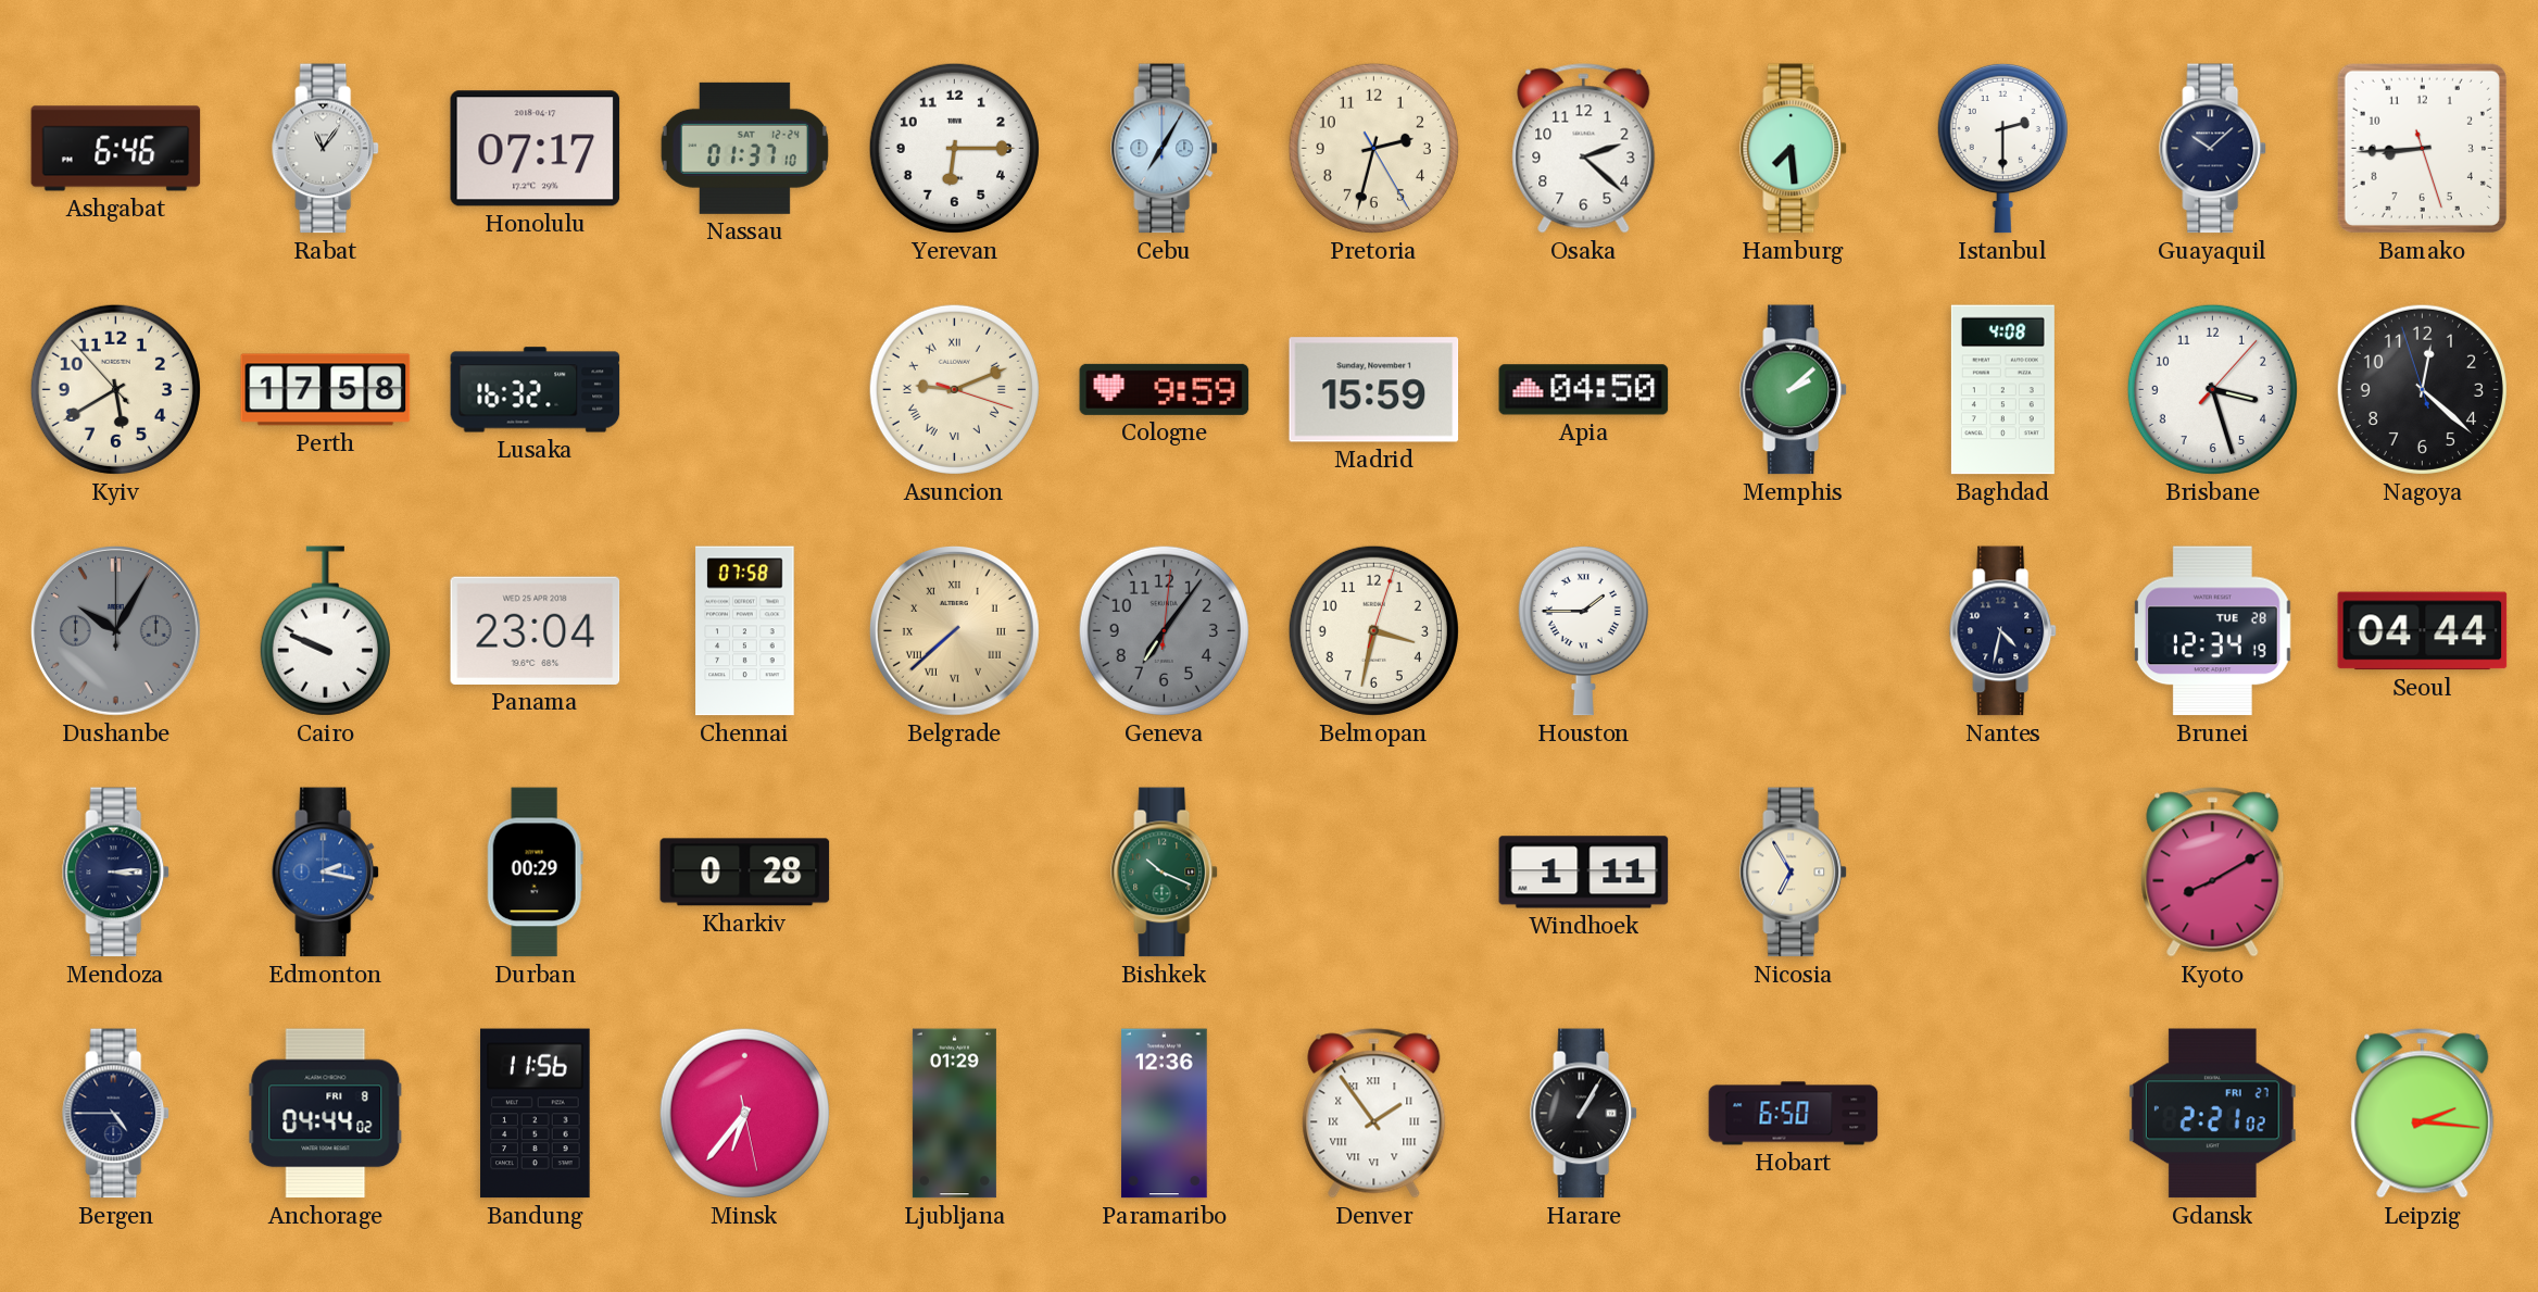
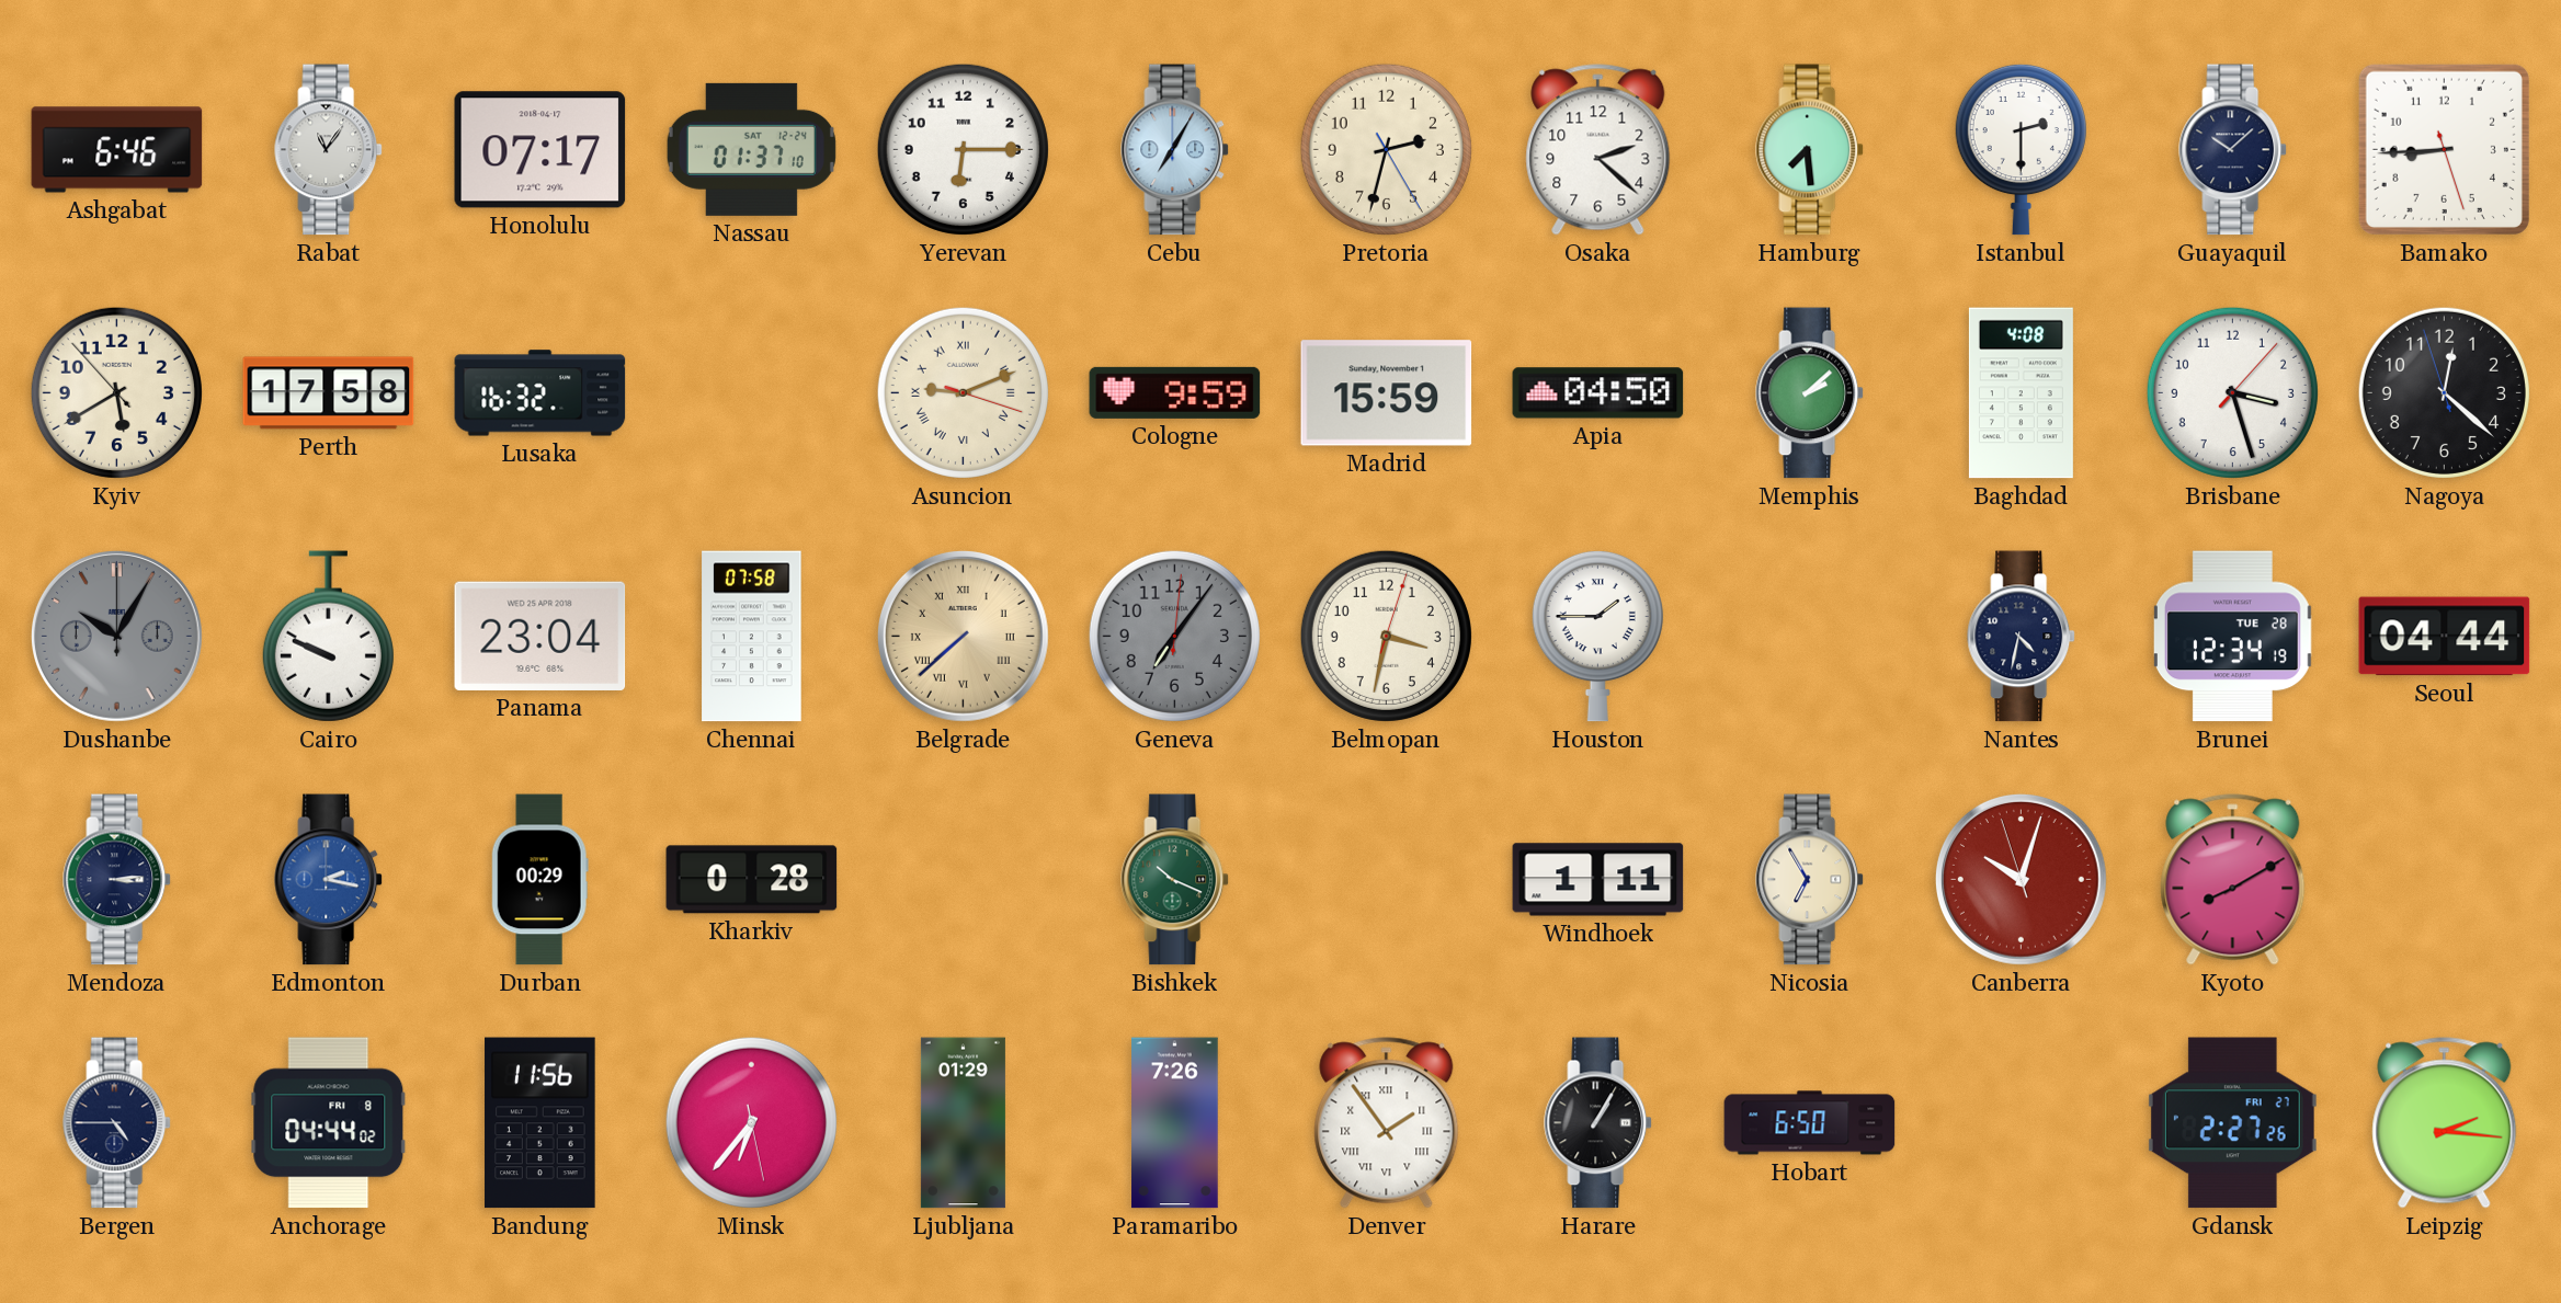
Canberra: none -> 10:02 (2021, 879)
Paramaribo: 12:36 -> 7:26 (1175, 1123)
Gdansk: 2:21 -> 2:27 (2232, 1123)
